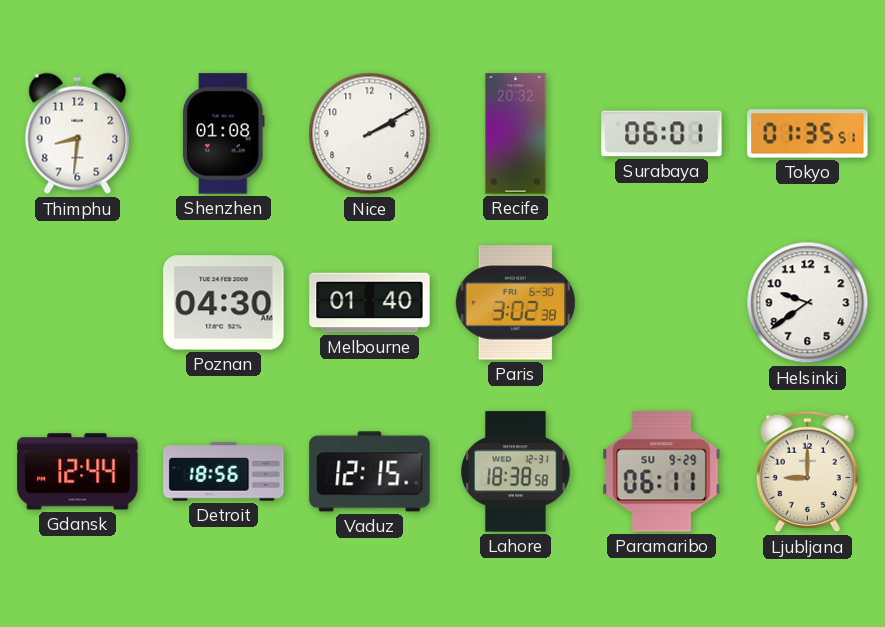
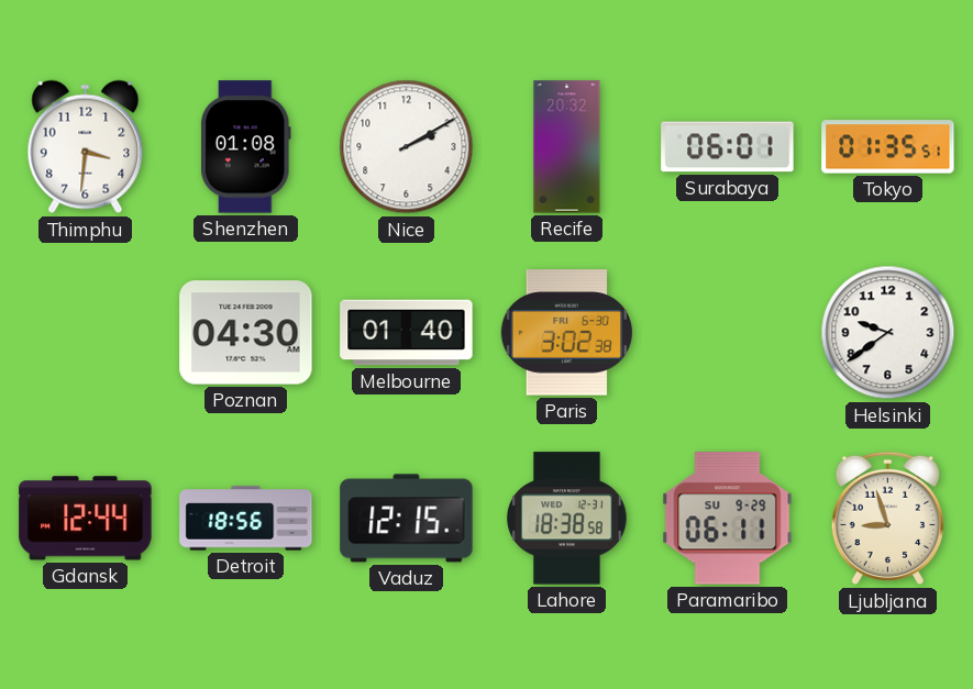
Thimphu: 8:31 -> 3:31 (86, 147)
Ljubljana: 9:00 -> 8:57 (887, 519)
